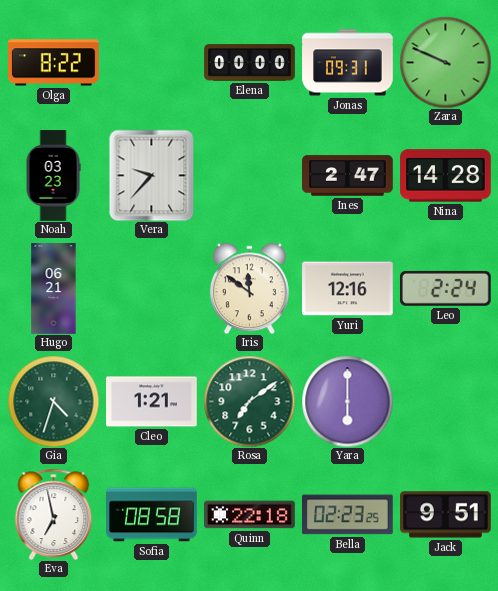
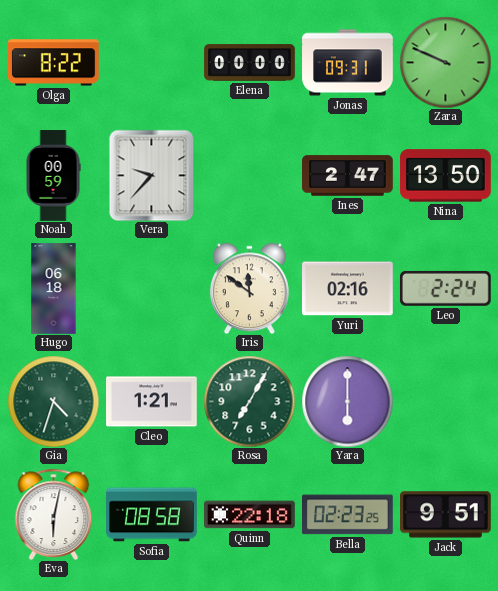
Noah: 03:23 -> 00:59 (53, 176)
Nina: 14:28 -> 13:50 (446, 176)
Hugo: 06:21 -> 06:18 (54, 289)
Yuri: 12:16 -> 02:16 (348, 289)
Rosa: 7:09 -> 7:05 (249, 401)
Eva: 6:58 -> 6:02 (54, 514)
